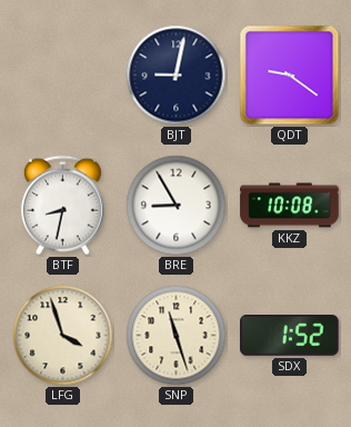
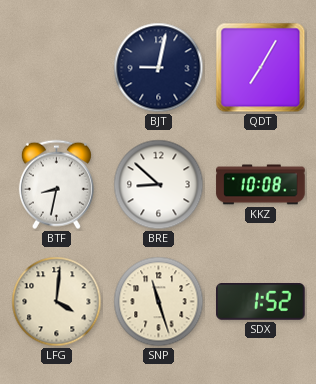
QDT: 9:21 -> 7:05 (261, 68)
BRE: 8:55 -> 8:52 (159, 185)
LFG: 3:57 -> 4:01 (57, 302)
